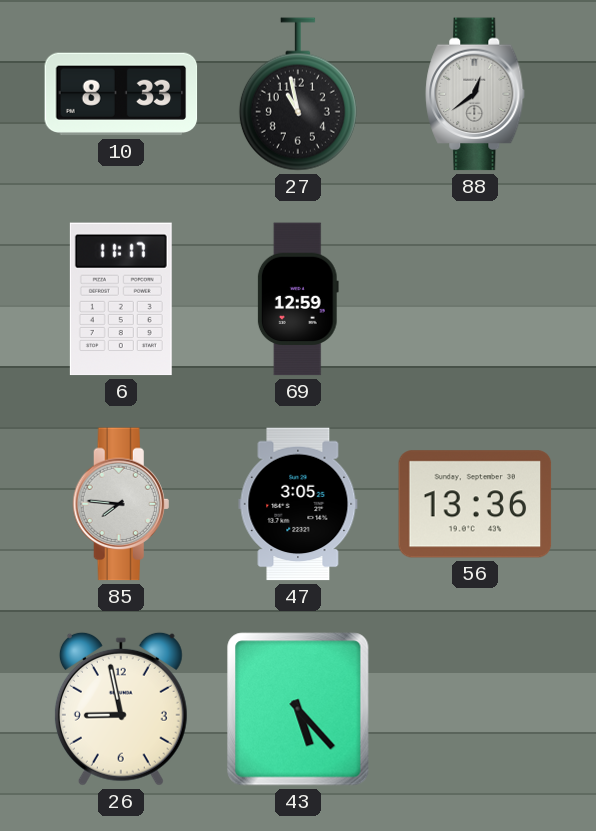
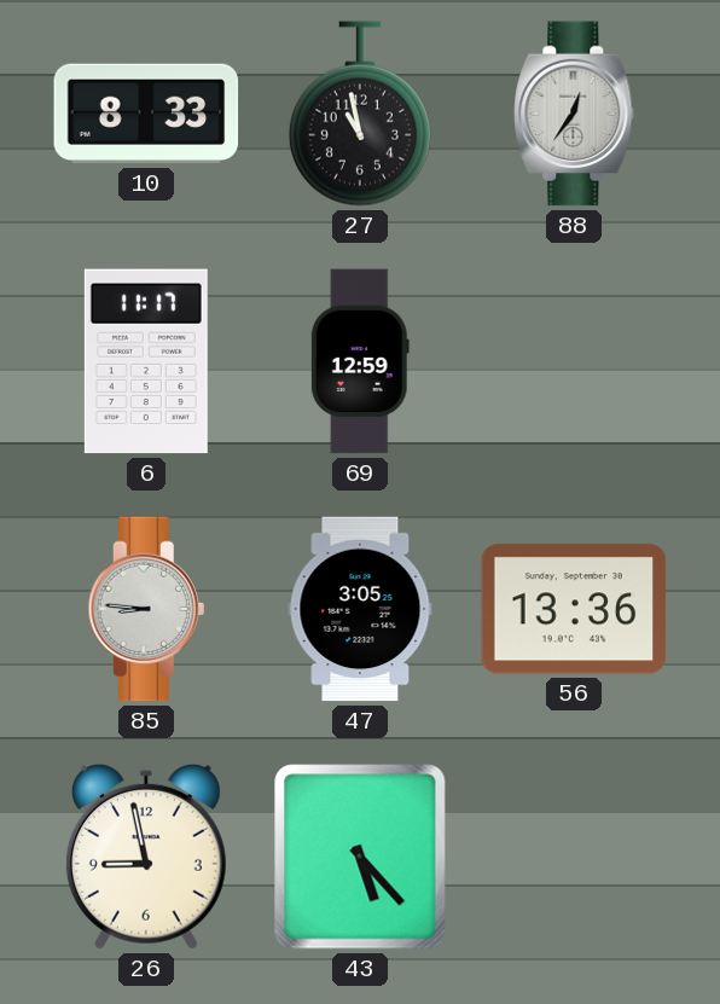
88: 12:39 -> 12:36 (574, 114)
85: 7:46 -> 8:46 (146, 609)
